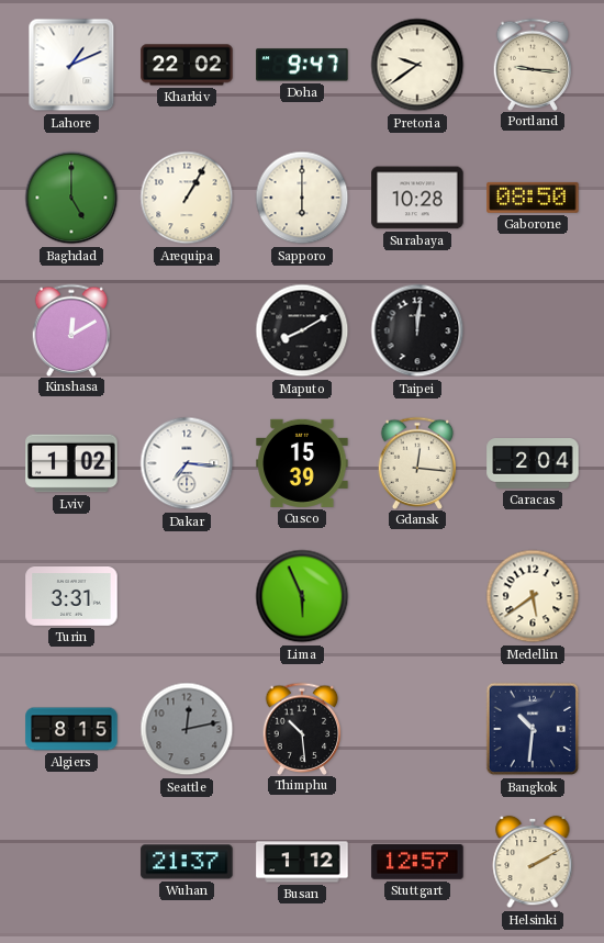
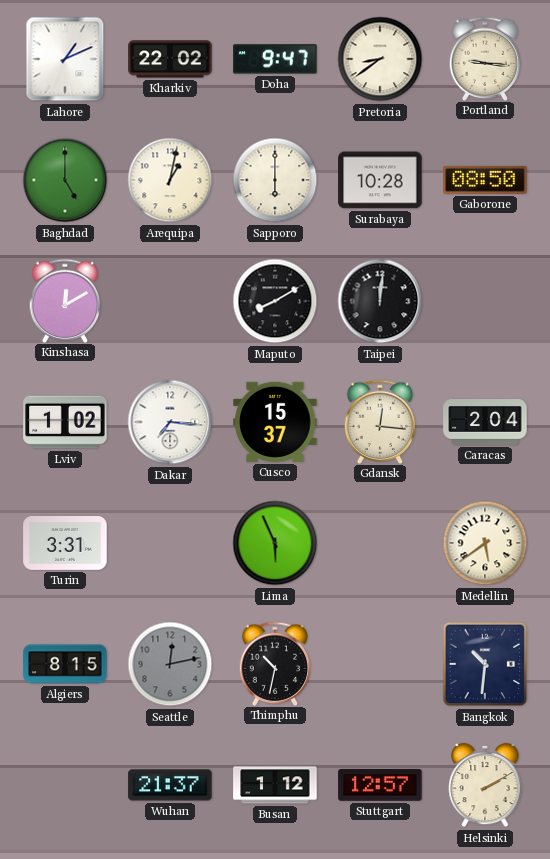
Pretoria: 9:39 -> 8:39 (380, 59)
Arequipa: 1:05 -> 1:02 (170, 180)
Cusco: 15:39 -> 15:37 (275, 422)
Thimphu: 10:29 -> 10:32 (275, 663)
